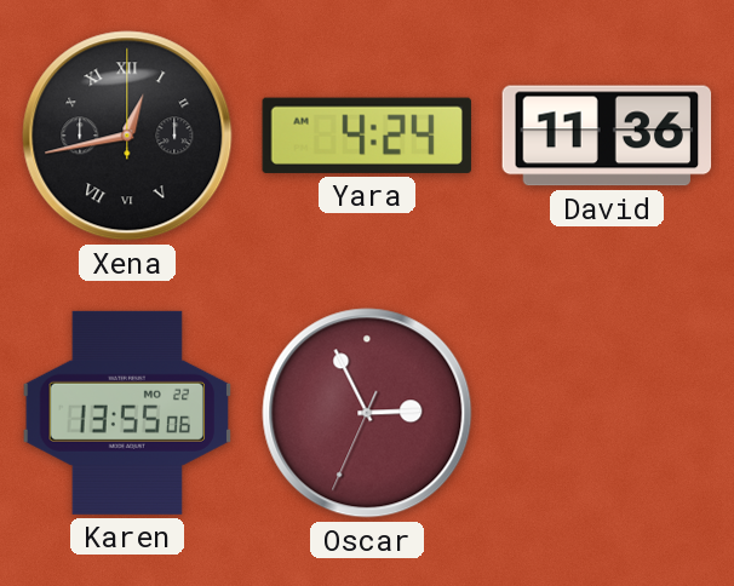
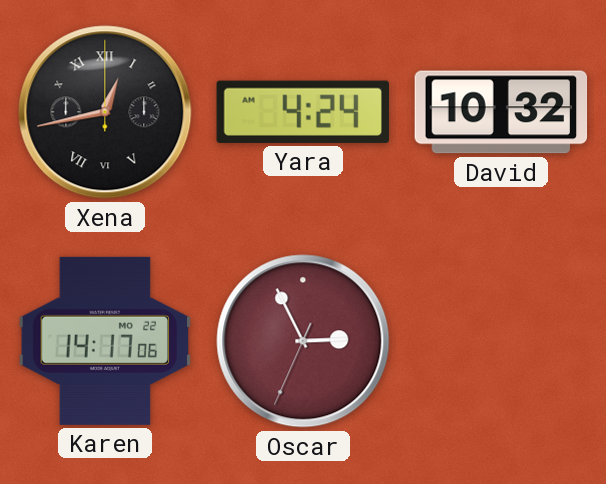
David: 11:36 -> 10:32 (501, 112)
Karen: 13:55 -> 14:17 (105, 341)
